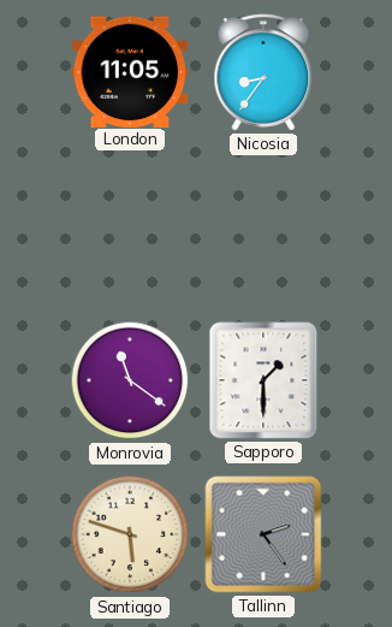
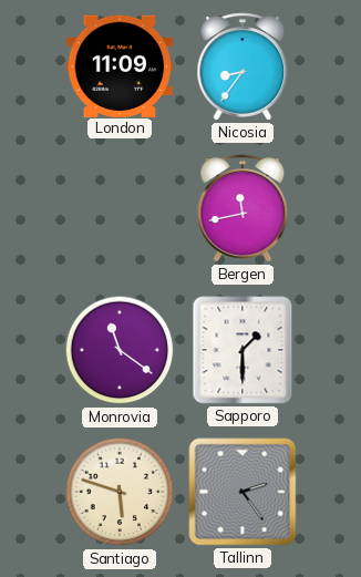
London: 11:05 -> 11:09 (120, 65)
Bergen: none -> 11:43 (243, 208)
